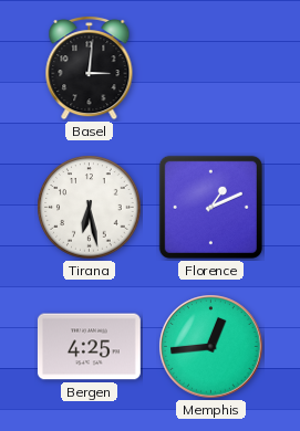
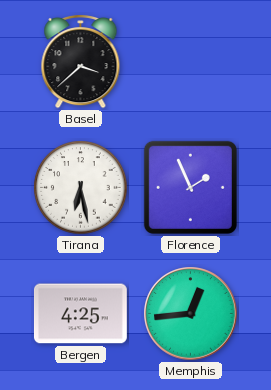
Basel: 3:01 -> 3:38 (81, 61)
Florence: 1:11 -> 1:56 (190, 187)
